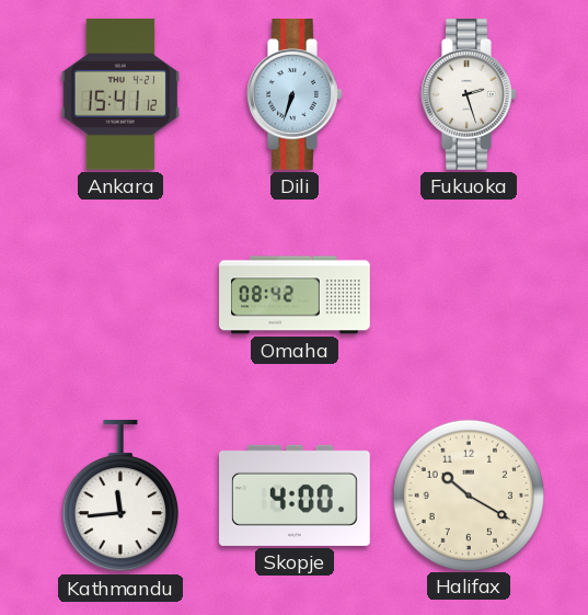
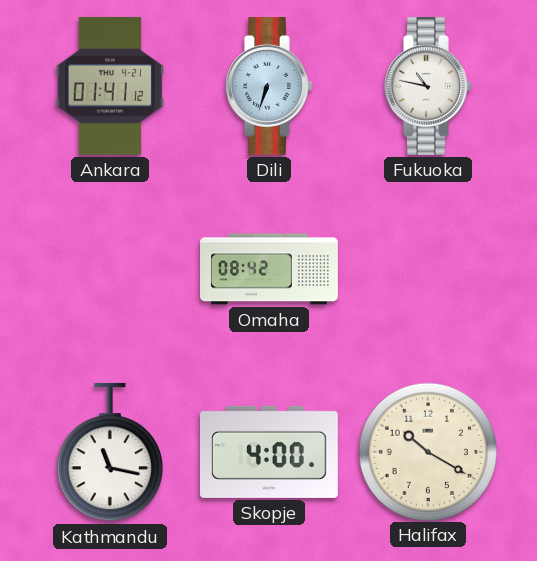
Ankara: 15:41 -> 01:41 (110, 86)
Fukuoka: 2:27 -> 10:47 (428, 87)
Kathmandu: 11:44 -> 11:17 (110, 452)
